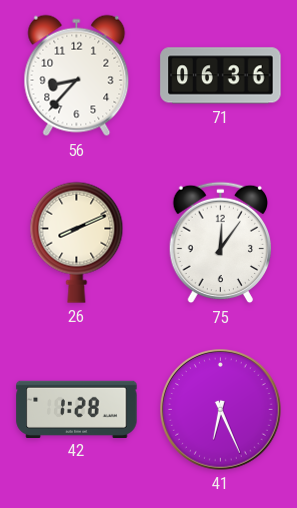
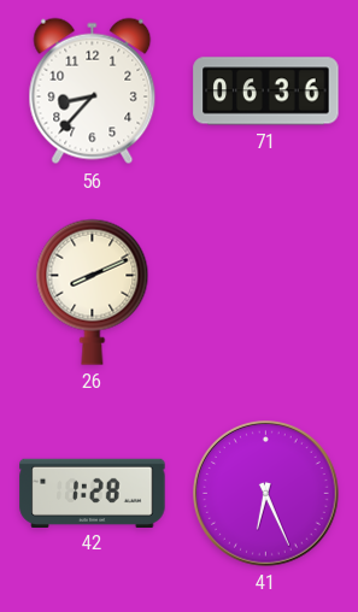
75: 12:06 -> none (220, 243)
